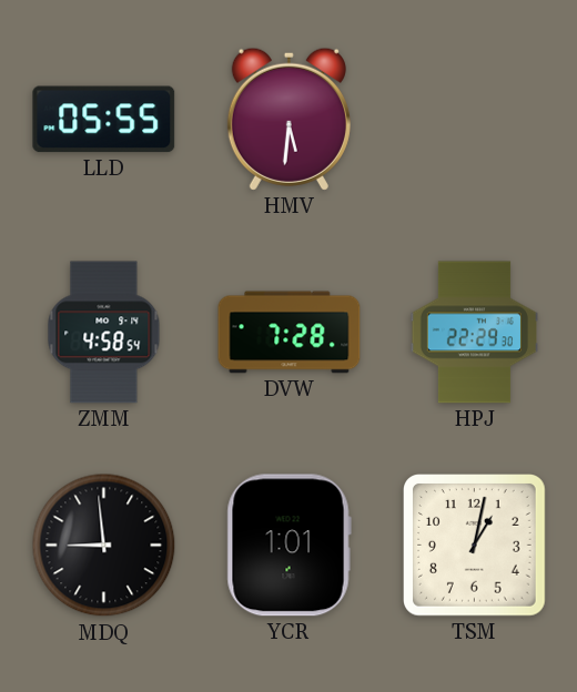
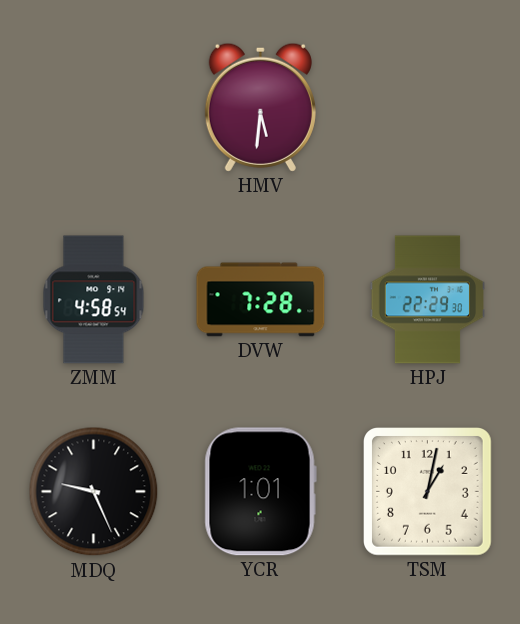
LLD: 05:55 -> none (104, 120)
MDQ: 8:59 -> 9:26 (94, 492)
